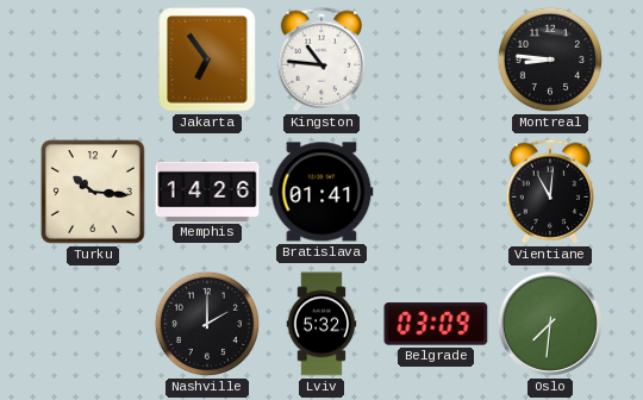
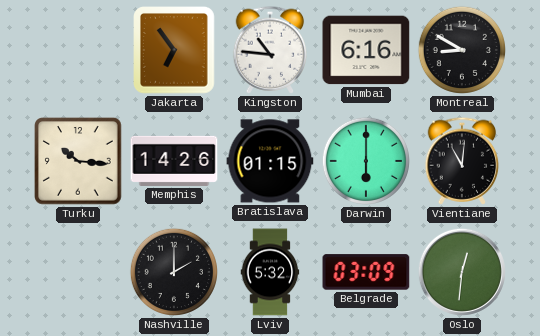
Mumbai: none -> 6:16 (366, 50)
Montreal: 8:46 -> 8:50 (462, 50)
Bratislava: 01:41 -> 01:15 (270, 161)
Darwin: none -> 6:00 (366, 161)
Oslo: 7:31 -> 12:31 (462, 272)
